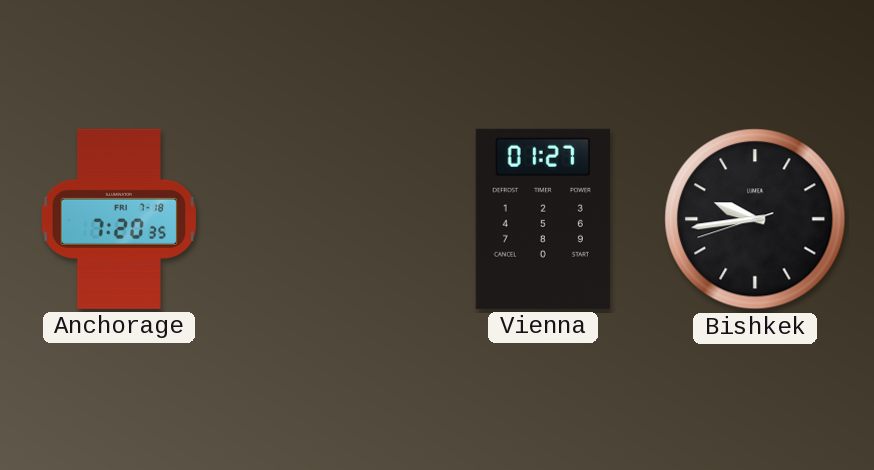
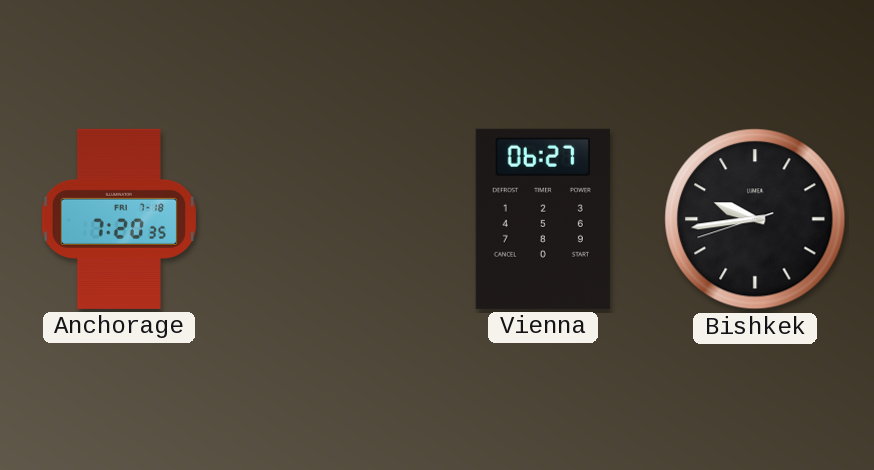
Vienna: 01:27 -> 06:27 (543, 219)
